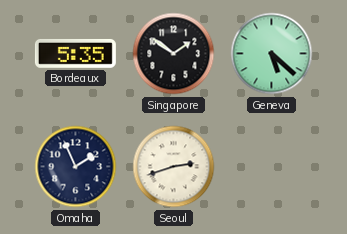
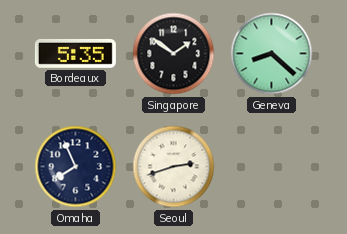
Geneva: 5:22 -> 8:22 (272, 54)
Omaha: 1:56 -> 7:56 (76, 167)
